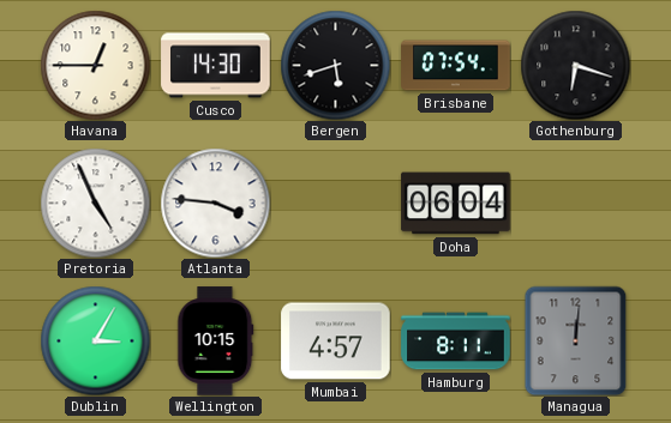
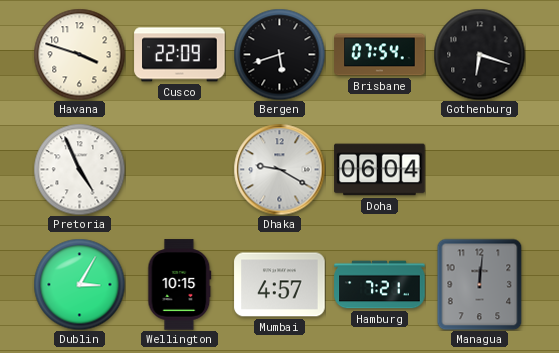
Havana: 12:45 -> 3:48 (79, 54)
Cusco: 14:30 -> 22:09 (180, 55)
Atlanta: 3:46 -> none (215, 203)
Dhaka: none -> 9:20 (279, 169)
Hamburg: 8:11 -> 7:21 (380, 285)
